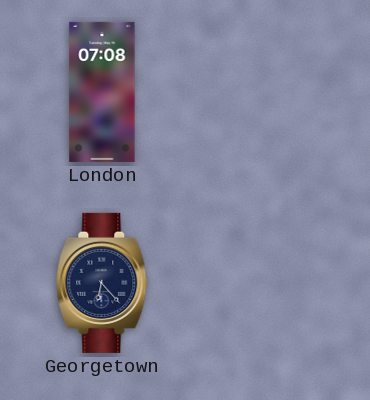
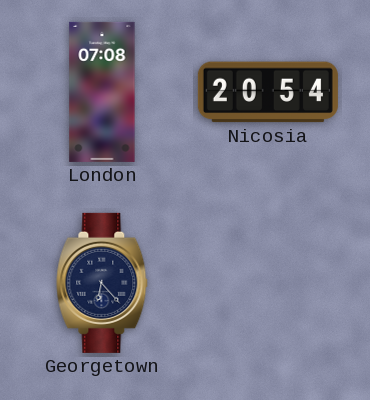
Nicosia: none -> 20:54 (268, 92)
